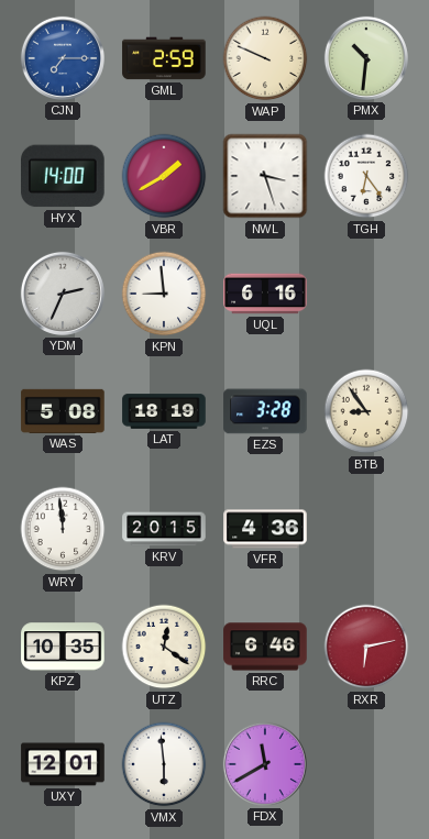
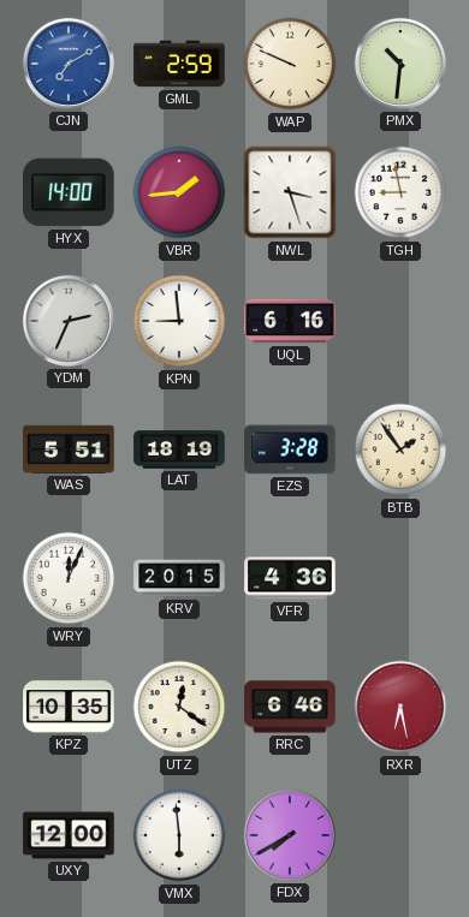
CJN: 7:15 -> 7:10 (69, 64)
VBR: 1:40 -> 1:44 (179, 192)
TGH: 6:24 -> 8:58 (400, 192)
WAS: 5:08 -> 5:51 (69, 449)
BTB: 8:54 -> 1:54 (400, 449)
WRY: 11:59 -> 12:04 (69, 578)
RXR: 6:13 -> 6:28 (400, 707)
UXY: 12:01 -> 12:00 (69, 835)
FDX: 11:40 -> 7:40 (290, 835)
